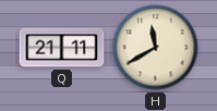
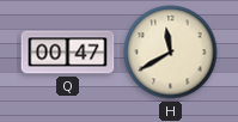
Q: 21:11 -> 00:47 (68, 53)
